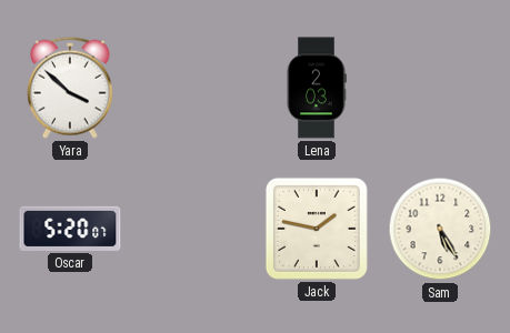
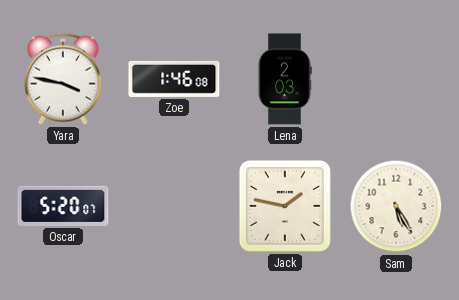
Yara: 3:52 -> 3:47 (63, 79)
Zoe: none -> 1:46 (174, 79)
